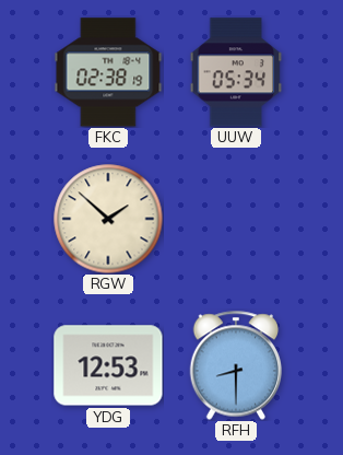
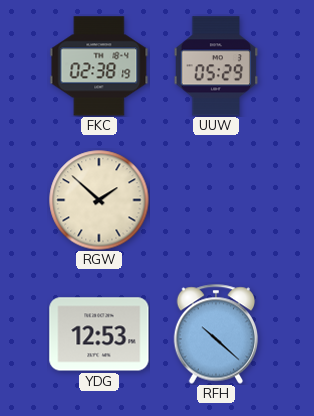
UUW: 05:34 -> 05:29 (216, 66)
RFH: 8:30 -> 10:22 (216, 334)
